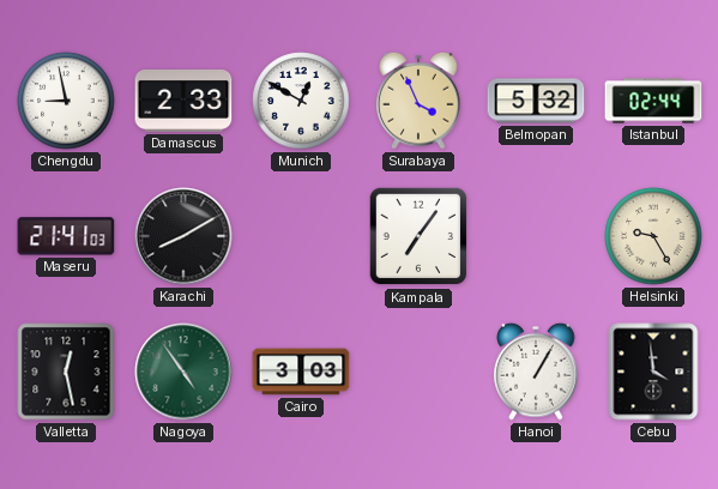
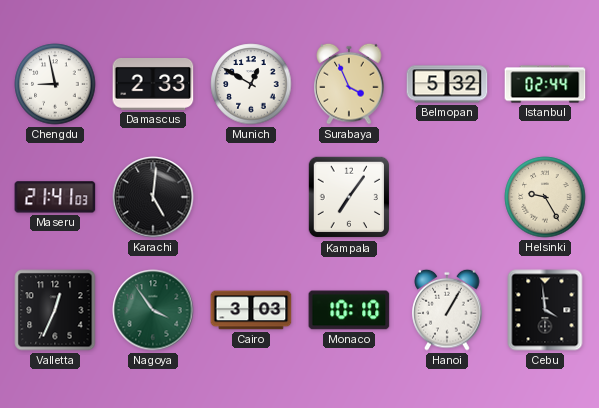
Karachi: 8:10 -> 5:01 (153, 197)
Valletta: 12:28 -> 12:34 (55, 310)
Nagoya: 4:54 -> 3:54 (153, 310)
Monaco: none -> 10:10 (349, 310)
